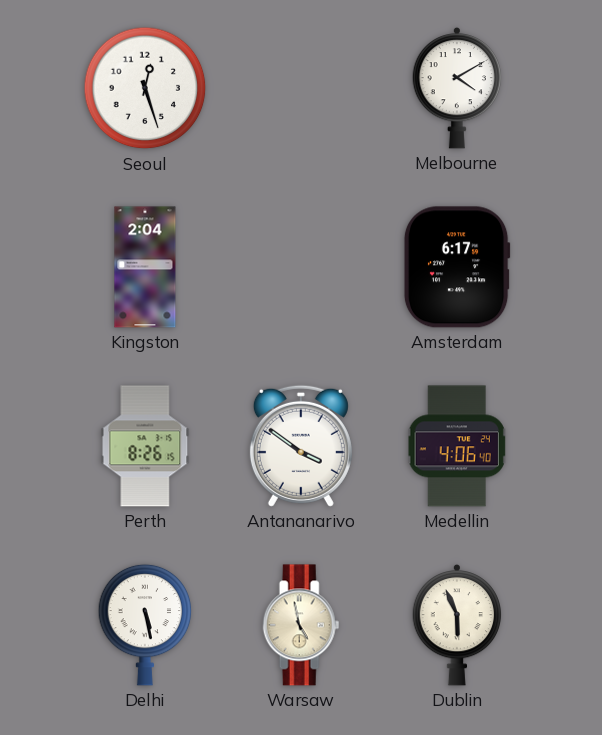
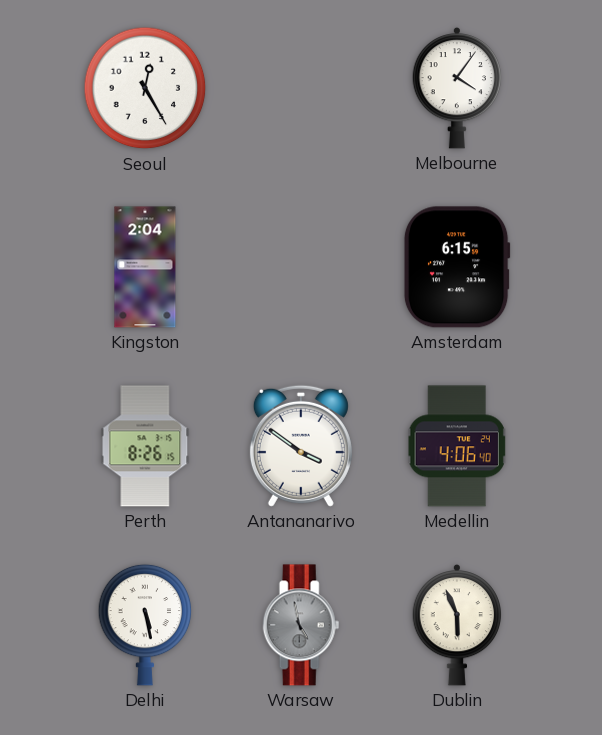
Seoul: 12:27 -> 12:25 (145, 88)
Melbourne: 4:10 -> 4:06 (457, 88)
Amsterdam: 6:17 -> 6:15 (457, 267)
Warsaw dial: cream -> grey (301, 625)
